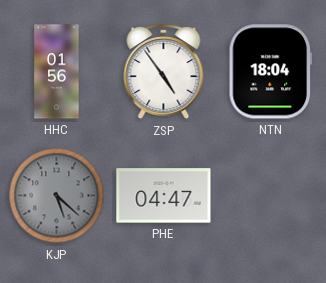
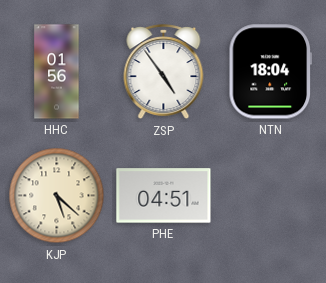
KJP dial: grey -> cream (57, 196)
PHE: 04:47 -> 04:51 (164, 196)
